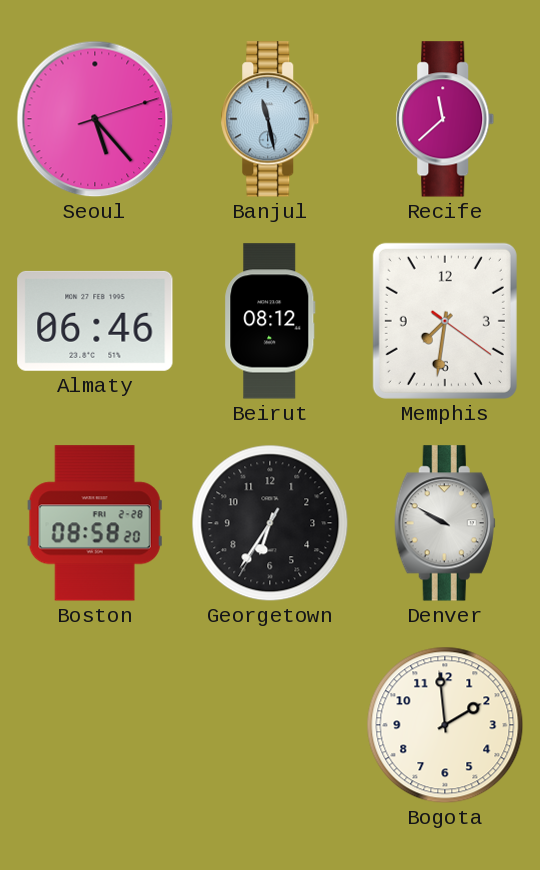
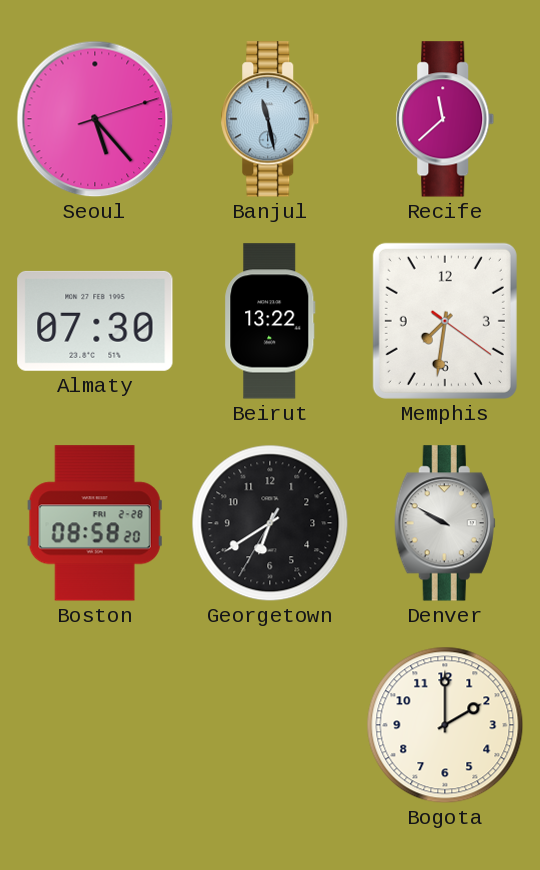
Almaty: 06:46 -> 07:30 (95, 321)
Beirut: 08:12 -> 13:22 (270, 321)
Georgetown: 6:35 -> 6:39 (270, 523)
Bogota: 1:59 -> 2:00 (445, 725)
